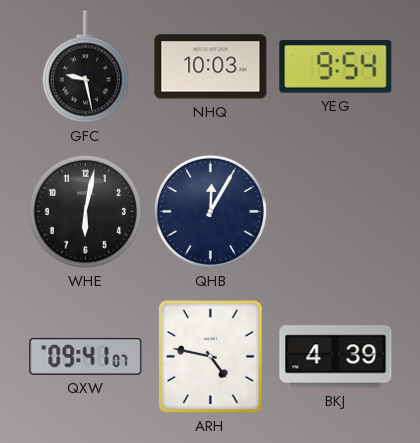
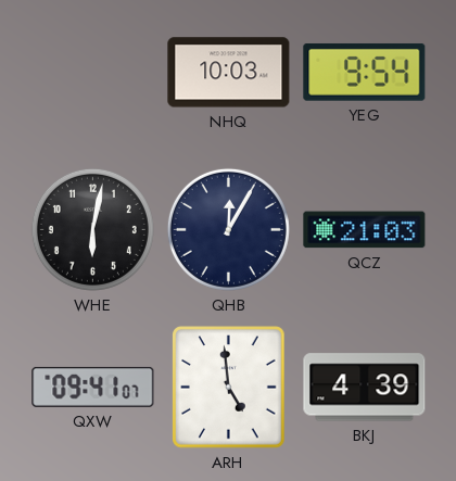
GFC: 9:28 -> none (85, 67)
QCZ: none -> 21:03 (365, 230)
ARH: 4:47 -> 4:59 (229, 388)
